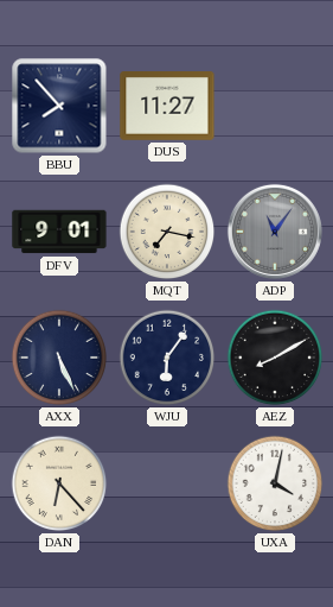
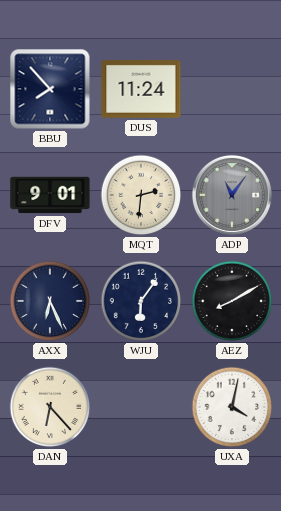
DUS: 11:27 -> 11:24 (141, 90)
MQT: 7:17 -> 2:31 (141, 195)
AXX: 5:26 -> 6:26 (50, 301)
